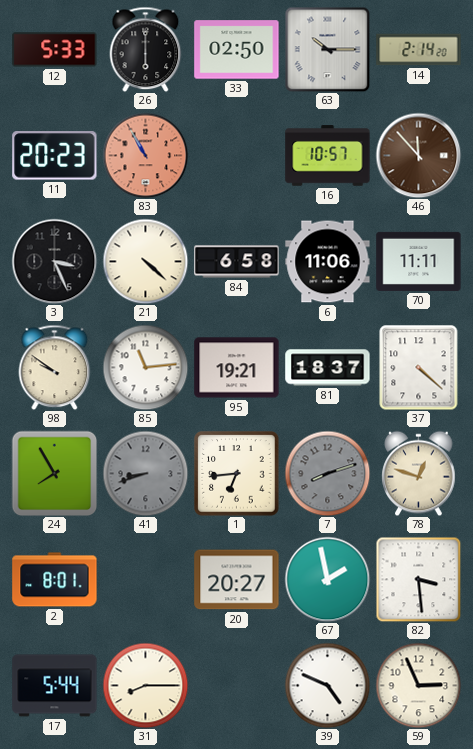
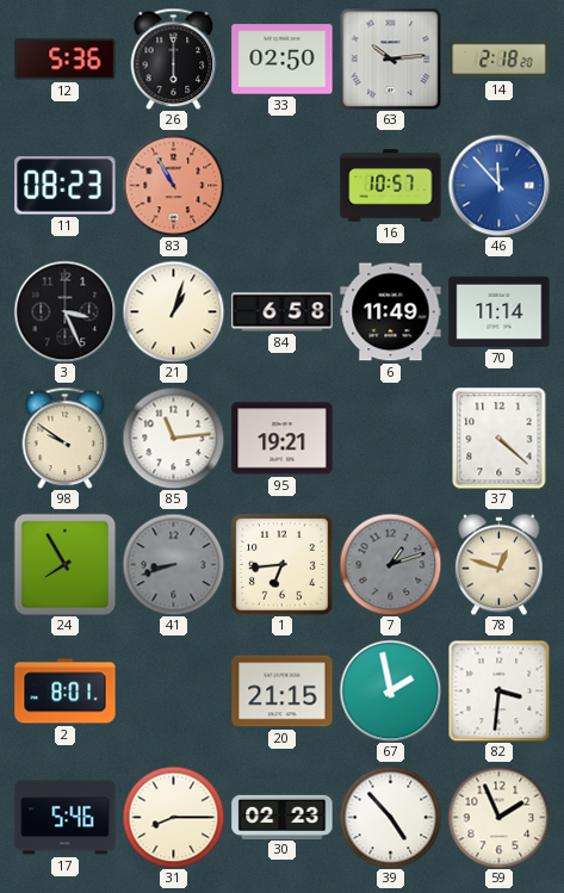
12: 5:33 -> 5:36 (66, 60)
63: 10:15 -> 10:14 (390, 58)
14: 2:14 -> 2:18 (500, 60)
11: 20:23 -> 08:23 (66, 186)
46 dial: brown -> blue (498, 185)
21: 4:22 -> 1:03 (173, 311)
6: 11:06 -> 11:49 (391, 312)
70: 11:11 -> 11:14 (500, 311)
81: 18:37 -> none (328, 368)
7: 8:12 -> 1:12 (390, 564)
20: 20:27 -> 21:15 (283, 692)
82: 3:29 -> 3:31 (498, 690)
17: 5:44 -> 5:46 (66, 818)
30: none -> 02:23 (283, 817)
39: 4:49 -> 4:53 (390, 817)
59: 2:56 -> 1:56 (498, 817)
